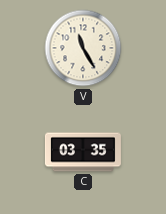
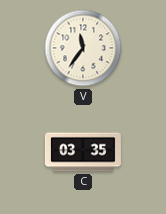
V: 11:25 -> 11:36 (83, 48)
